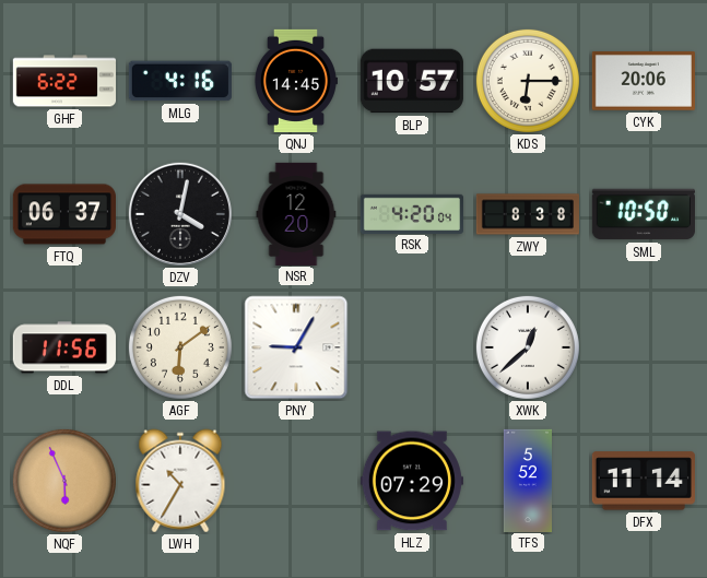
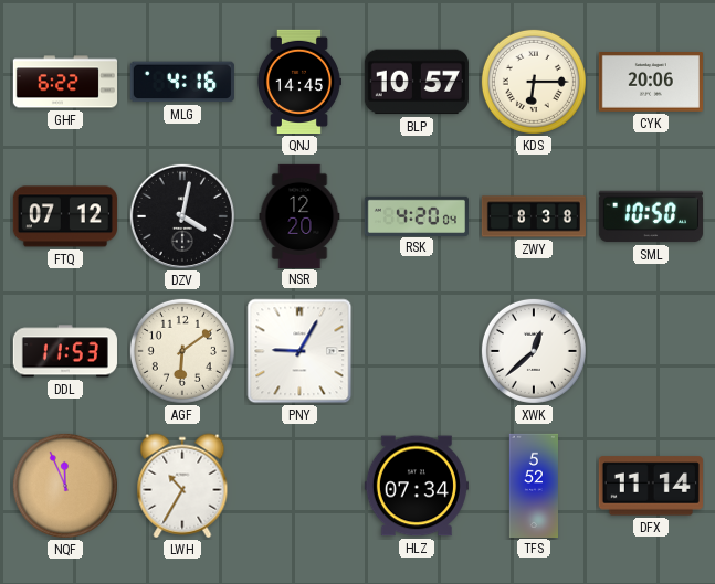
FTQ: 06:37 -> 07:12 (65, 216)
DDL: 11:56 -> 11:53 (65, 351)
NQF: 5:56 -> 11:56 (65, 486)
HLZ: 07:29 -> 07:34 (417, 486)
